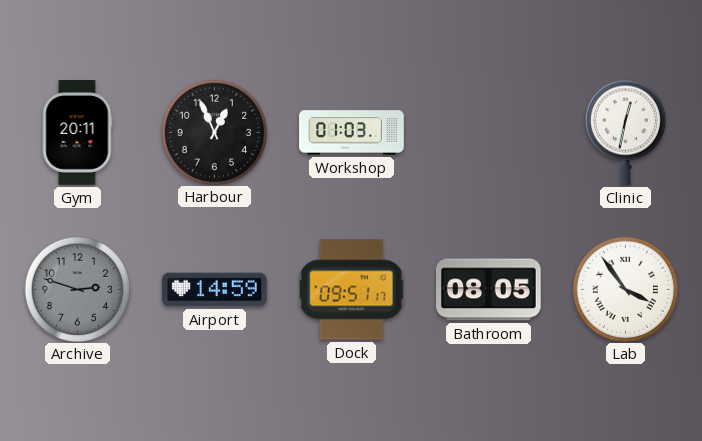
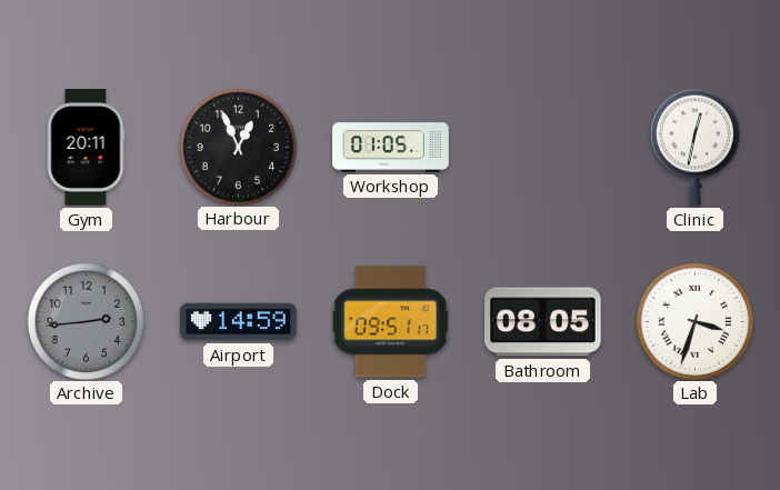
Workshop: 01:03 -> 01:05 (391, 148)
Archive: 2:48 -> 2:44 (86, 321)
Lab: 3:54 -> 3:33 (694, 321)
